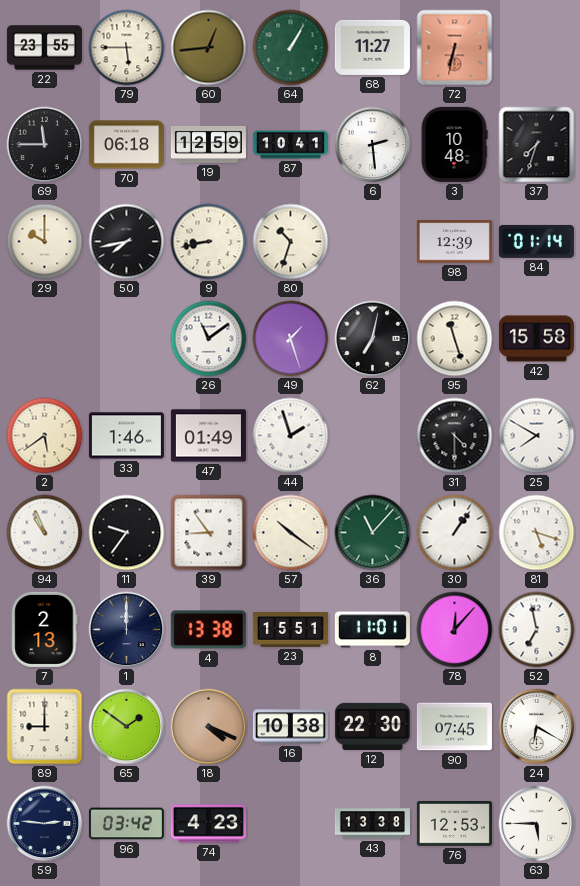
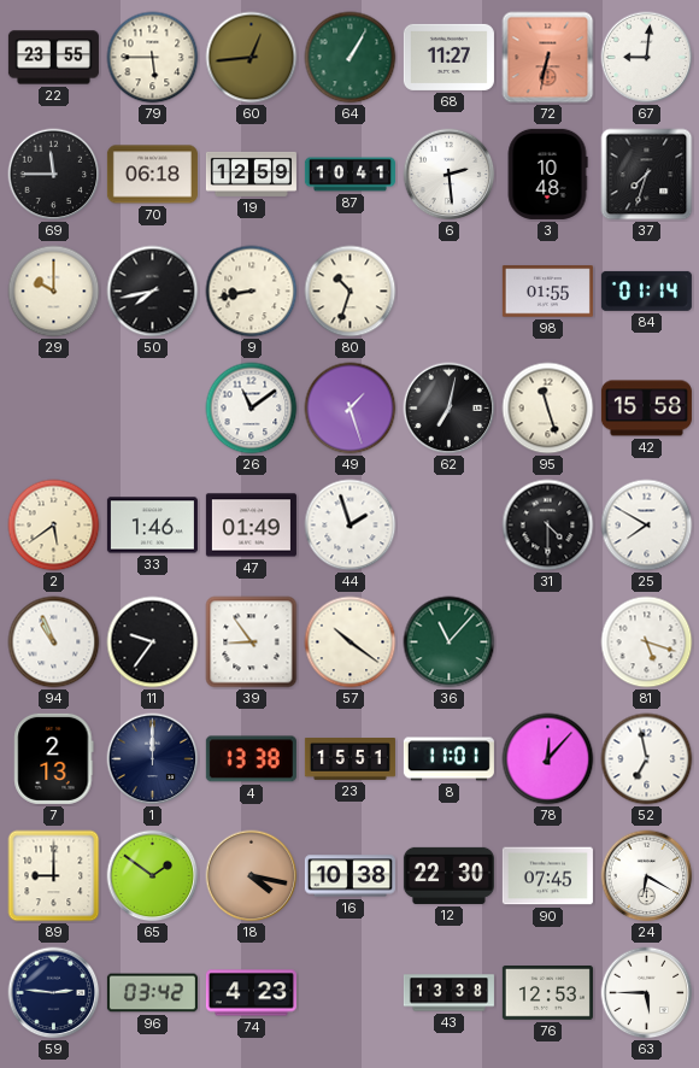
67: none -> 9:01 (647, 58)
98: 12:39 -> 01:55 (547, 292)
30: 1:06 -> none (455, 533)
18: 4:19 -> 4:17 (252, 876)
